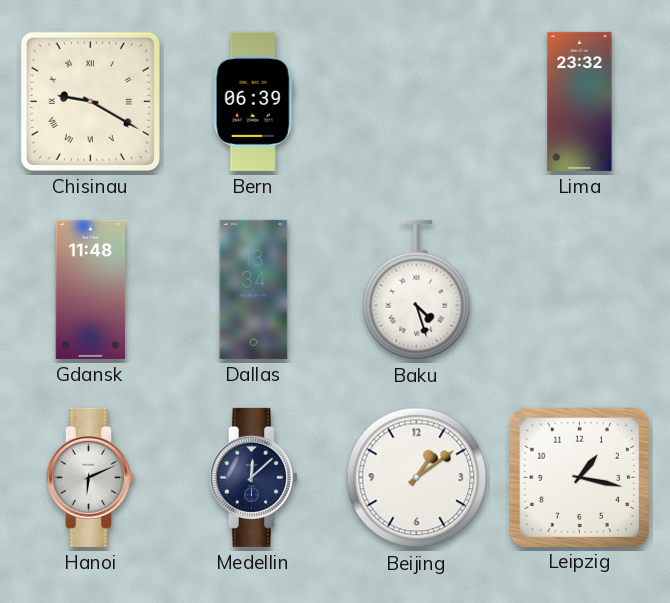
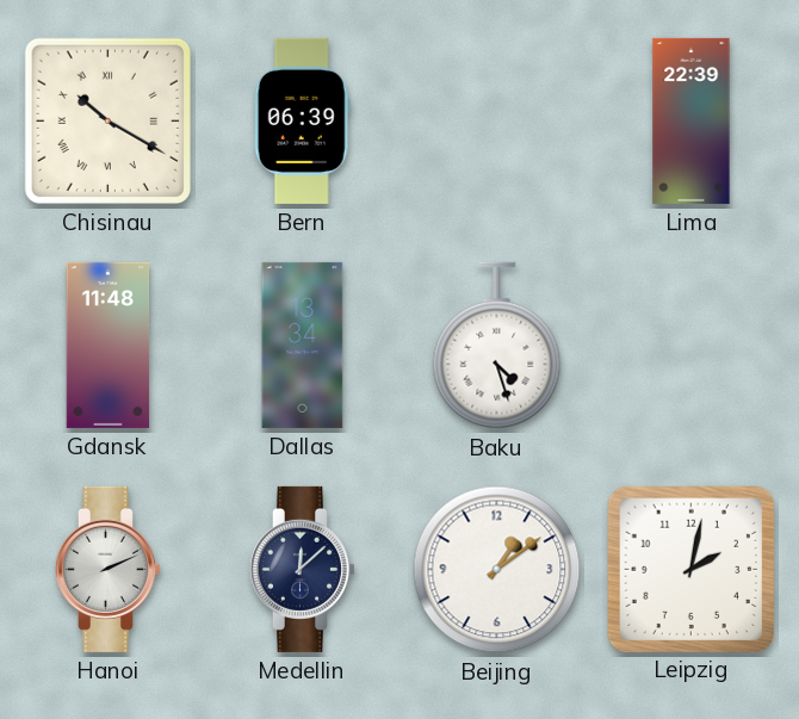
Chisinau: 9:20 -> 10:20 (107, 120)
Lima: 23:32 -> 22:39 (692, 120)
Hanoi: 6:11 -> 2:11 (107, 569)
Leipzig: 1:17 -> 2:02 (690, 569)
